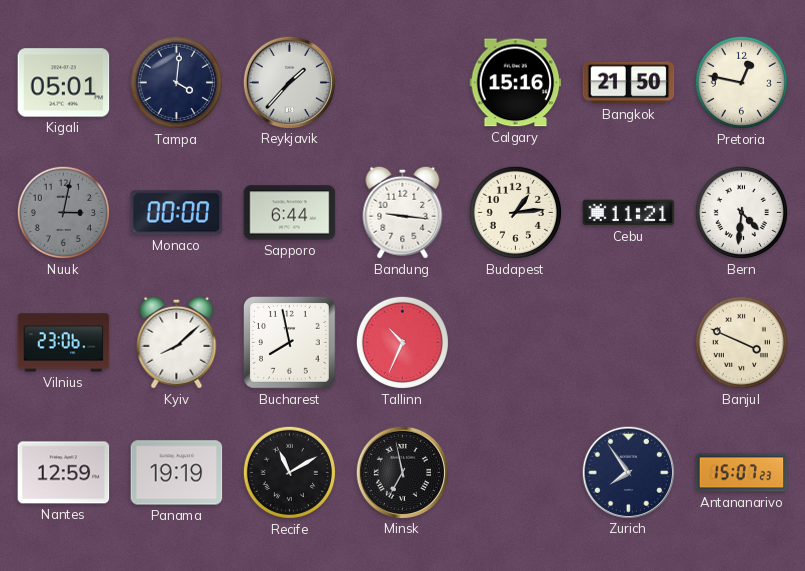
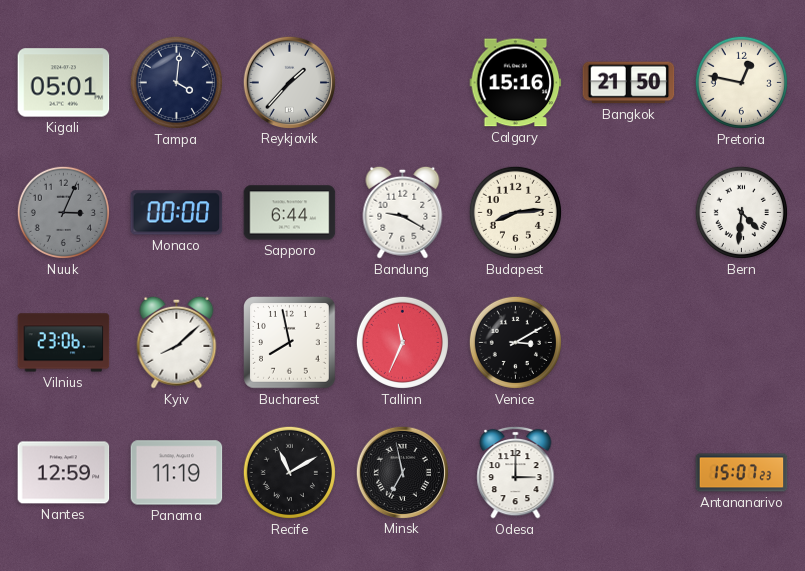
Nuuk: 3:02 -> 3:04 (63, 212)
Bandung: 9:16 -> 9:20 (403, 212)
Budapest: 1:14 -> 8:14 (515, 212)
Cebu: 11:21 -> none (629, 213)
Tallinn: 10:34 -> 11:34 (402, 342)
Venice: none -> 3:10 (515, 342)
Banjul: 3:49 -> none (741, 342)
Panama: 19:19 -> 11:19 (177, 473)
Odesa: none -> 3:00 (516, 472)
Zurich: 7:54 -> none (628, 472)
